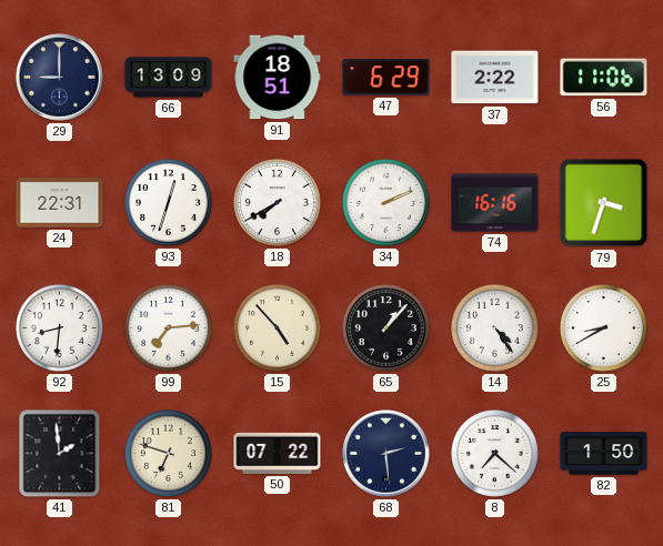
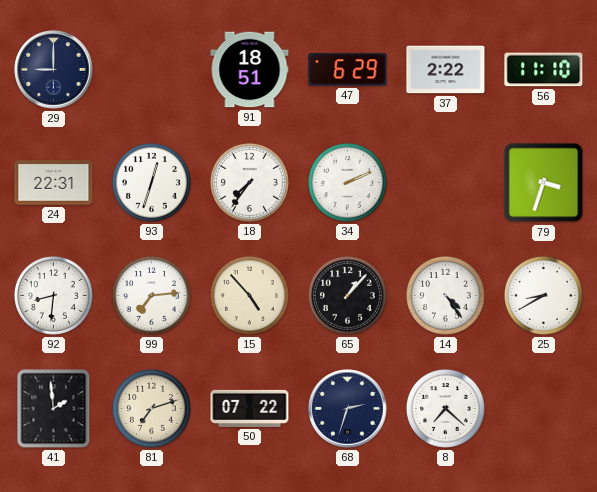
66: 13:09 -> none (169, 78)
56: 11:06 -> 11:10 (544, 70)
18: 7:40 -> 7:36 (249, 182)
74: 16:16 -> none (495, 203)
81: 6:48 -> 7:12 (151, 408)
68: 2:29 -> 2:33 (348, 409)
82: 1:50 -> none (604, 454)
